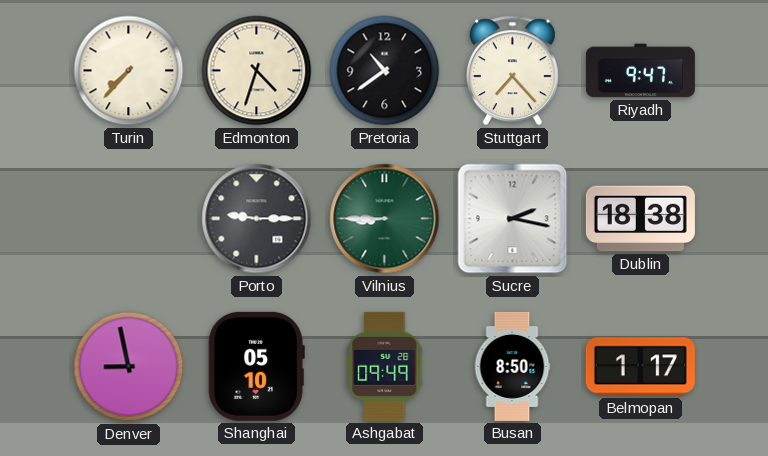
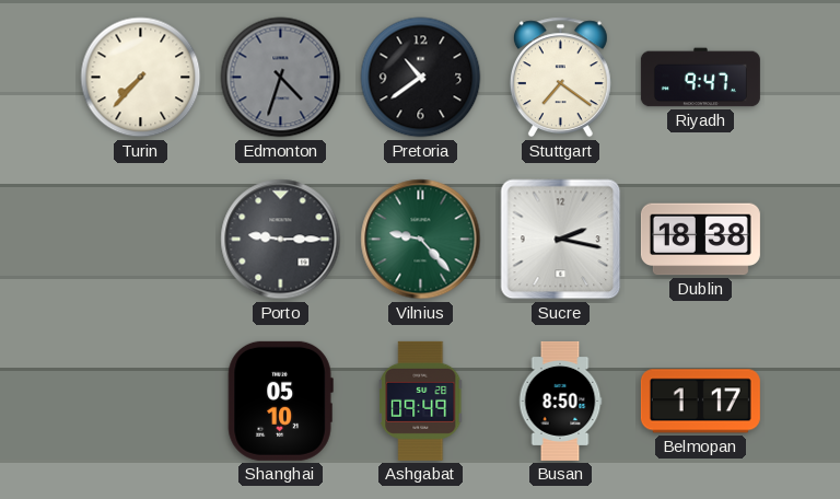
Edmonton dial: cream -> grey (281, 78)
Stuttgart: 7:23 -> 7:21 (560, 78)
Vilnius: 8:45 -> 9:23 (421, 240)
Denver: 8:58 -> none (129, 367)
